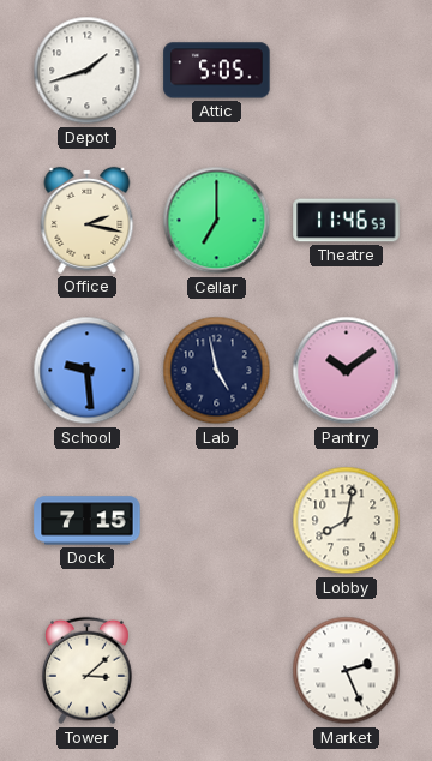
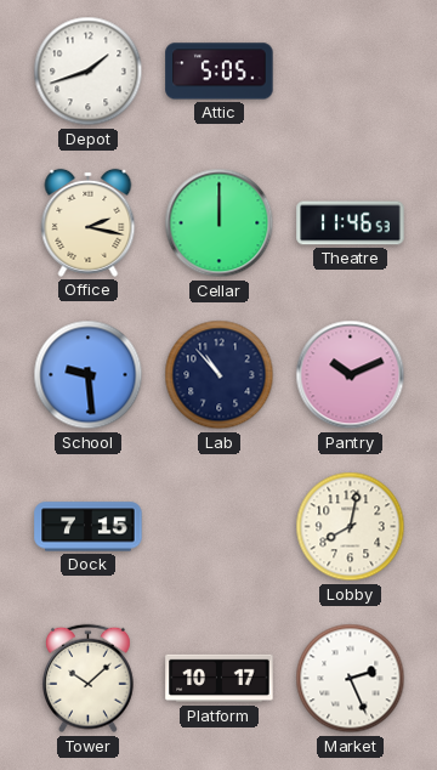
Cellar: 7:00 -> 12:00 (220, 223)
Lab: 4:58 -> 10:53 (220, 375)
Pantry: 10:09 -> 10:11 (351, 375)
Tower: 3:08 -> 10:08 (87, 679)
Platform: none -> 10:17 (220, 679)
